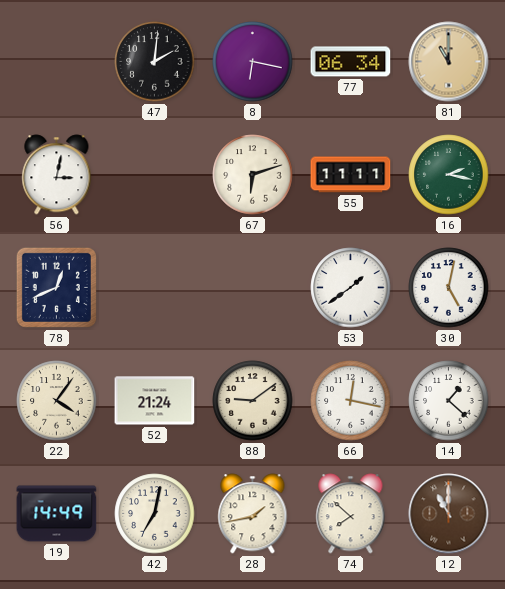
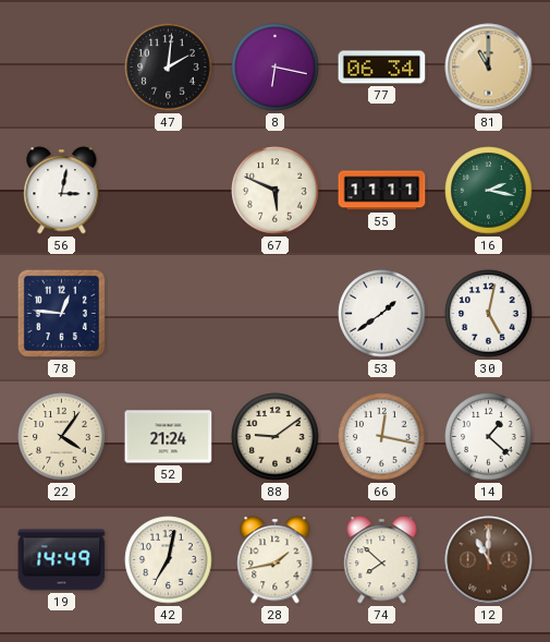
67: 6:12 -> 5:49 (276, 191)
78: 12:41 -> 12:46 (61, 313)
